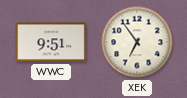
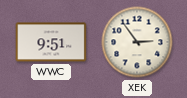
XEK: 6:54 -> 2:54 (137, 42)
